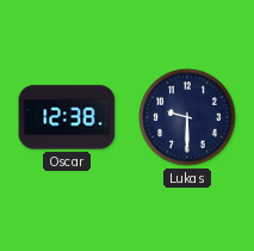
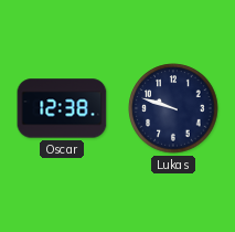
Lukas: 9:30 -> 9:48 (173, 108)
